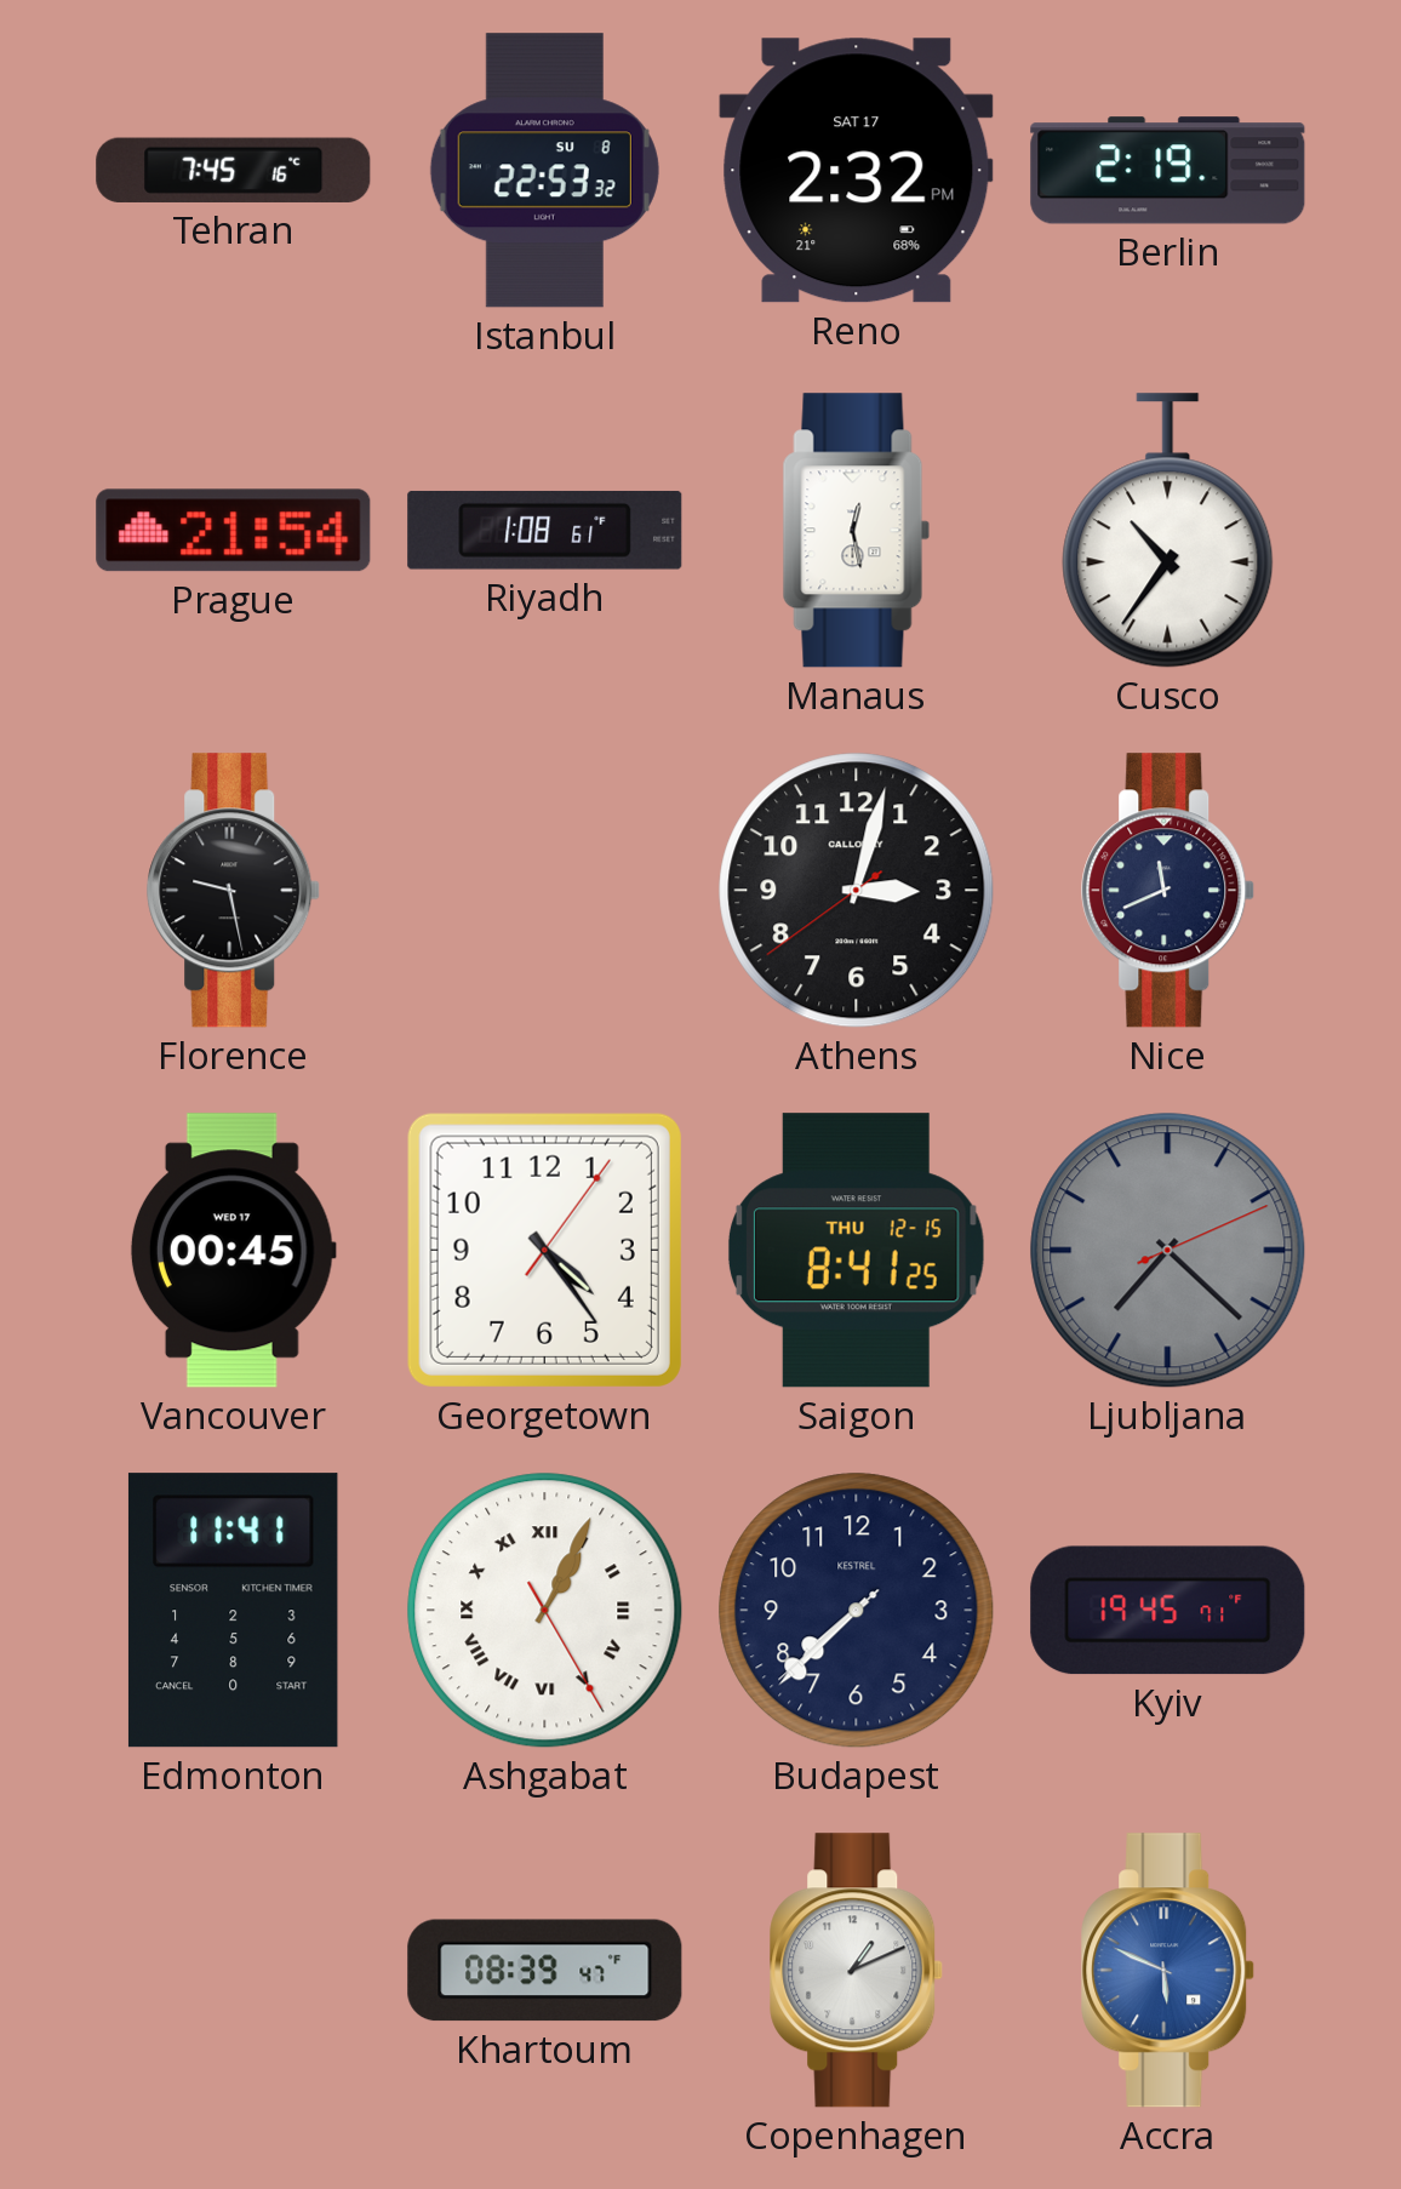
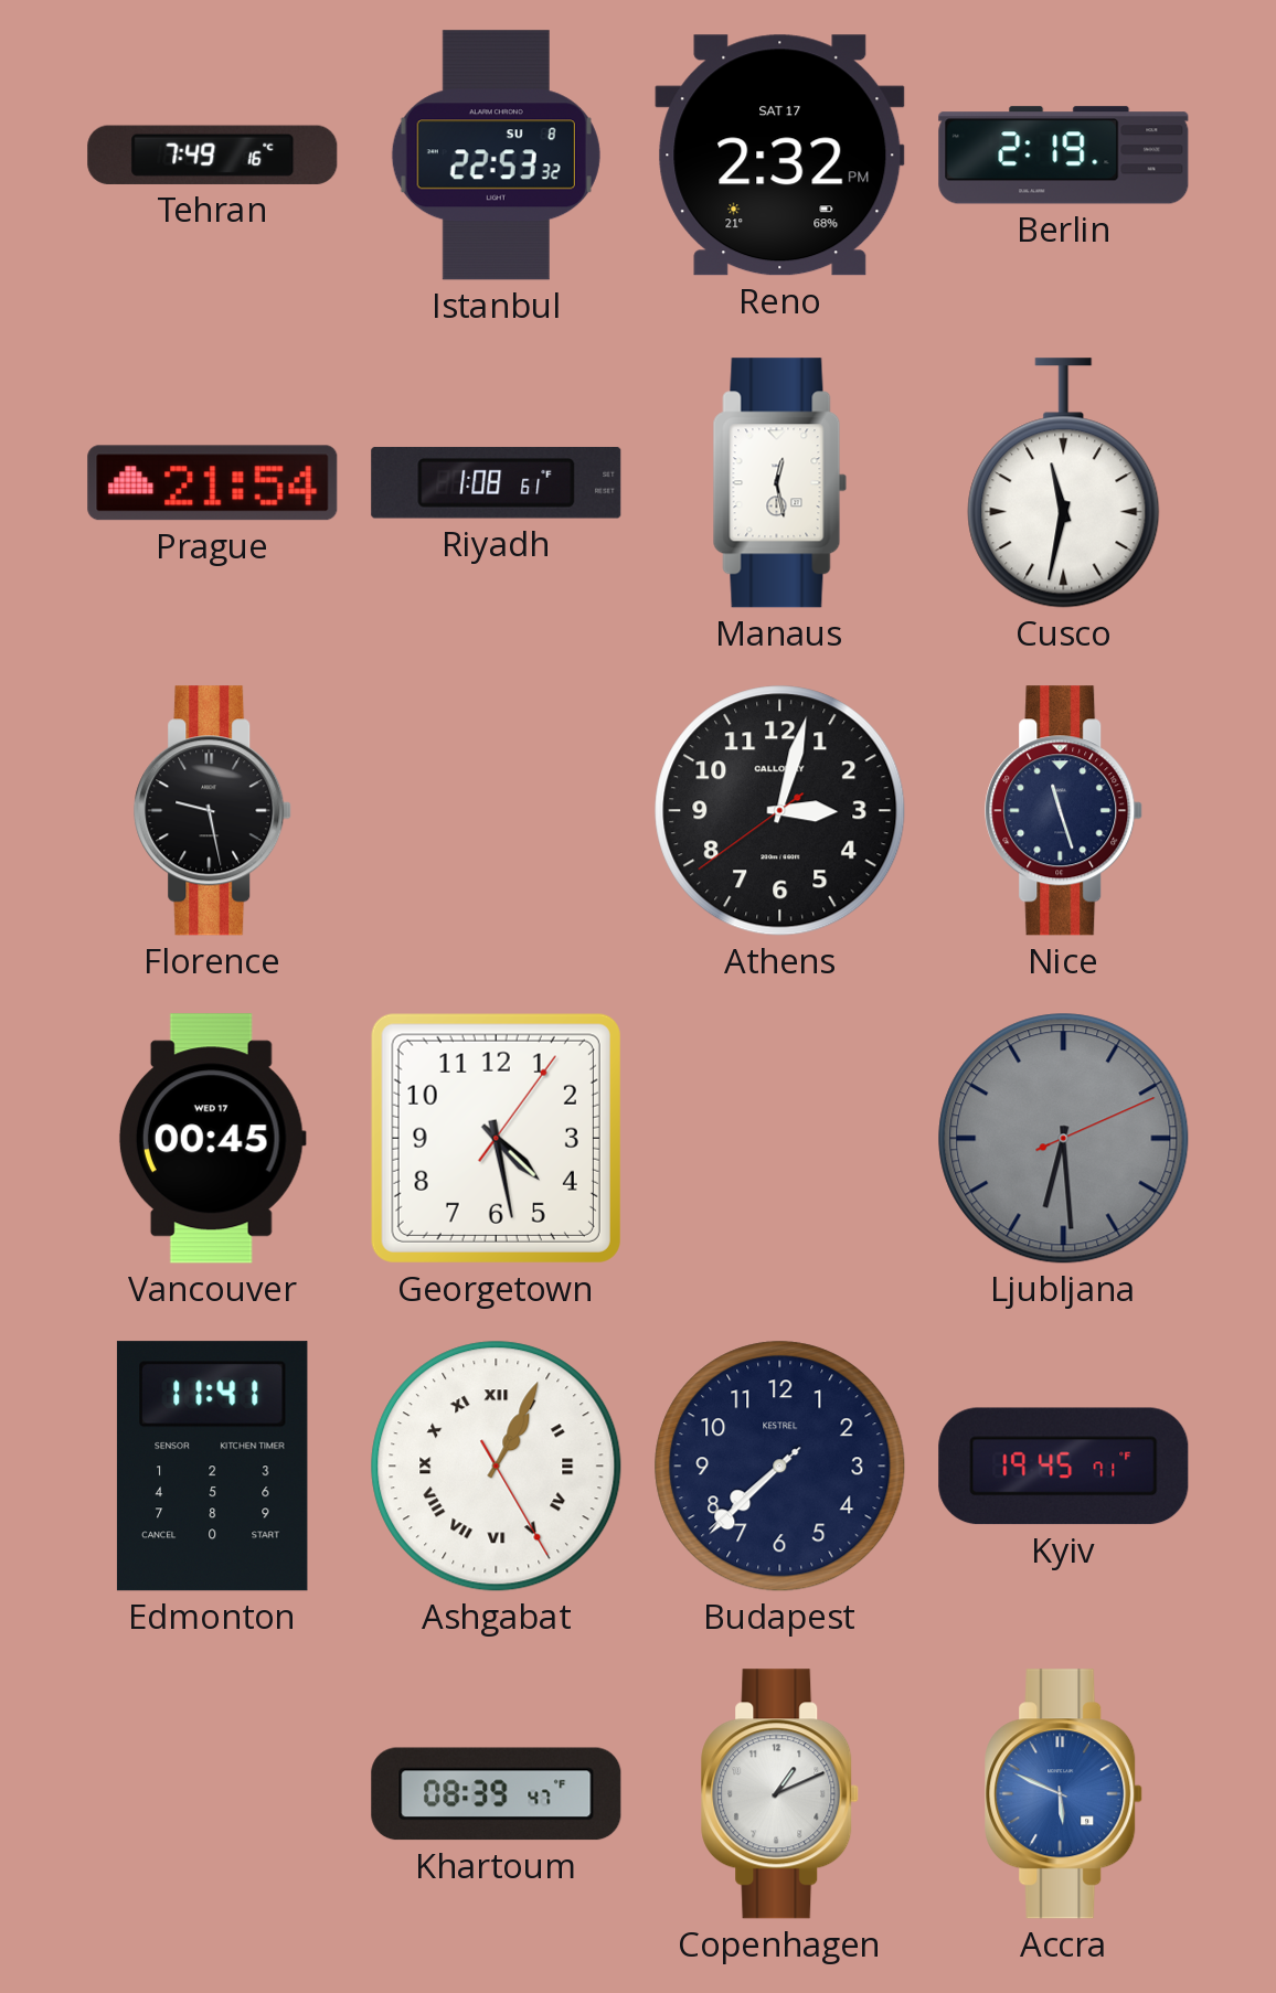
Tehran: 7:45 -> 7:49 (213, 154)
Cusco: 10:36 -> 11:32 (1064, 483)
Nice: 11:41 -> 11:27 (1064, 811)
Georgetown: 4:24 -> 4:28 (496, 1138)
Saigon: 8:41 -> none (856, 1251)
Ljubljana: 7:22 -> 6:29 (1064, 1139)
